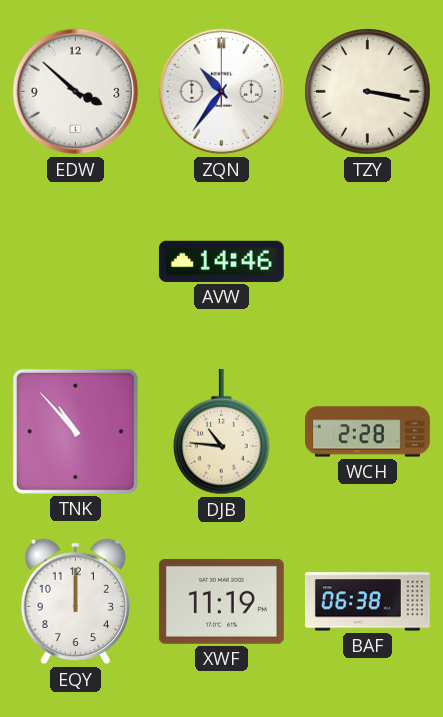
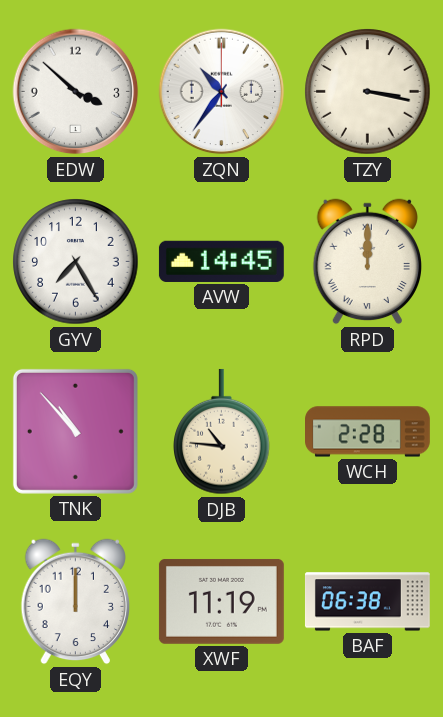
GYV: none -> 7:25 (76, 262)
AVW: 14:46 -> 14:45 (221, 261)
RPD: none -> 12:00 (367, 262)
